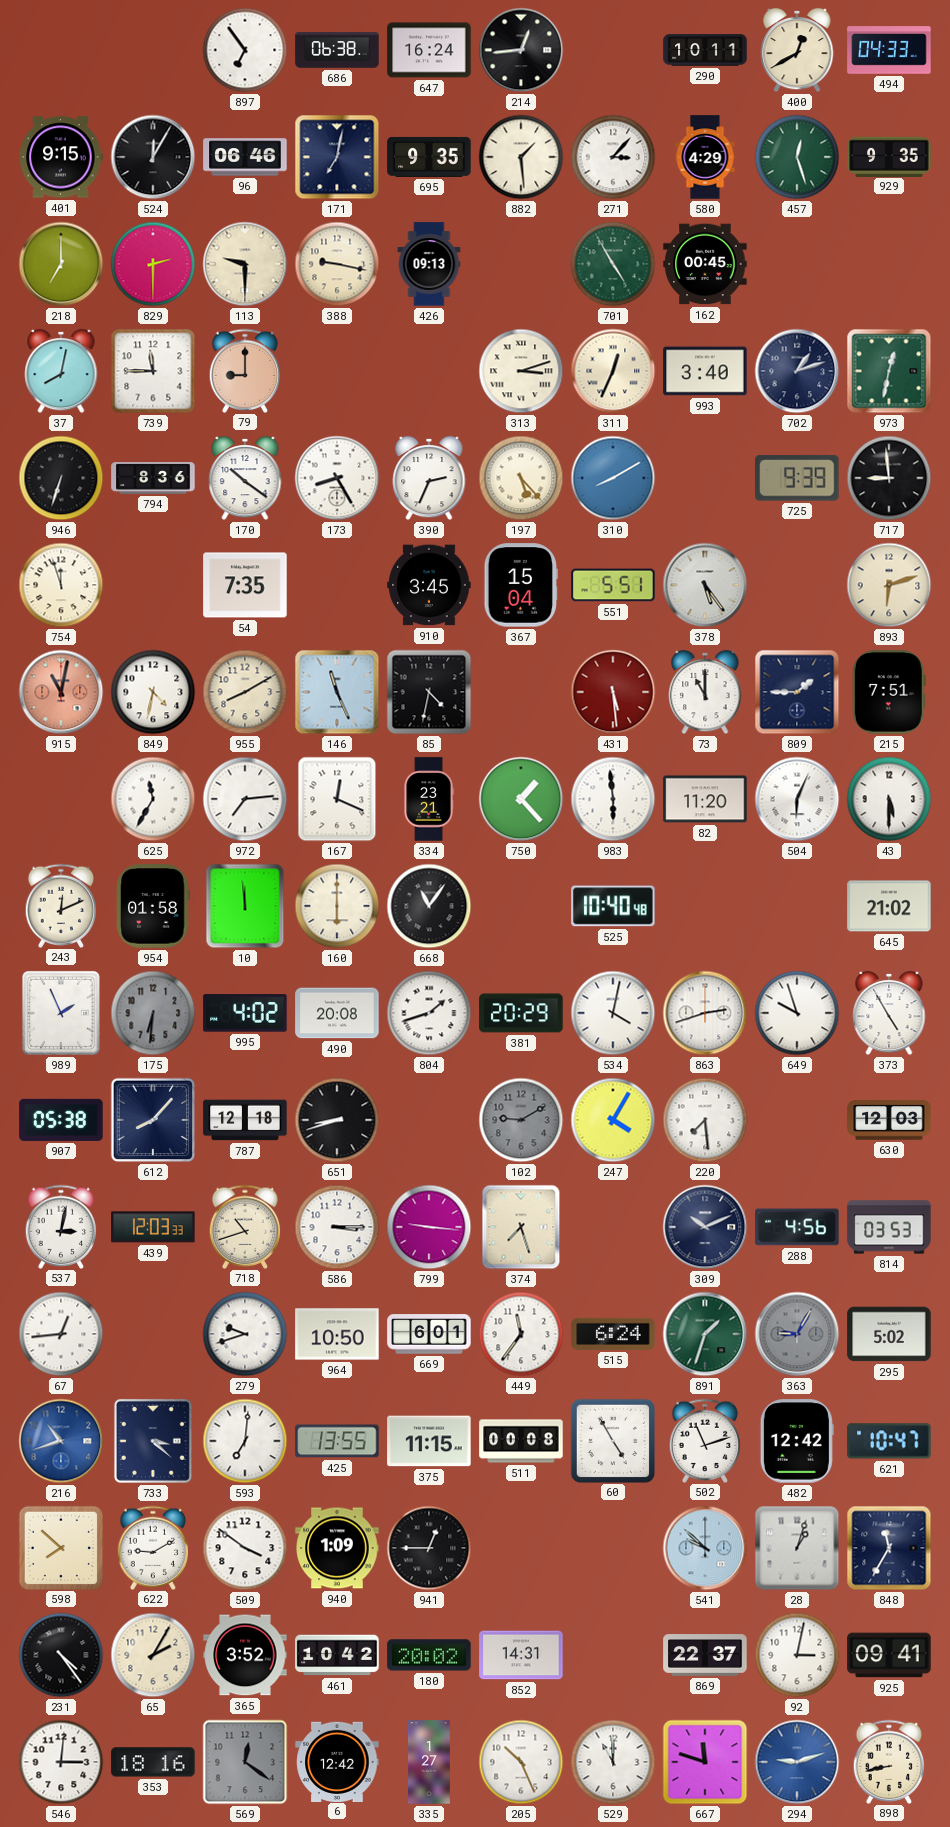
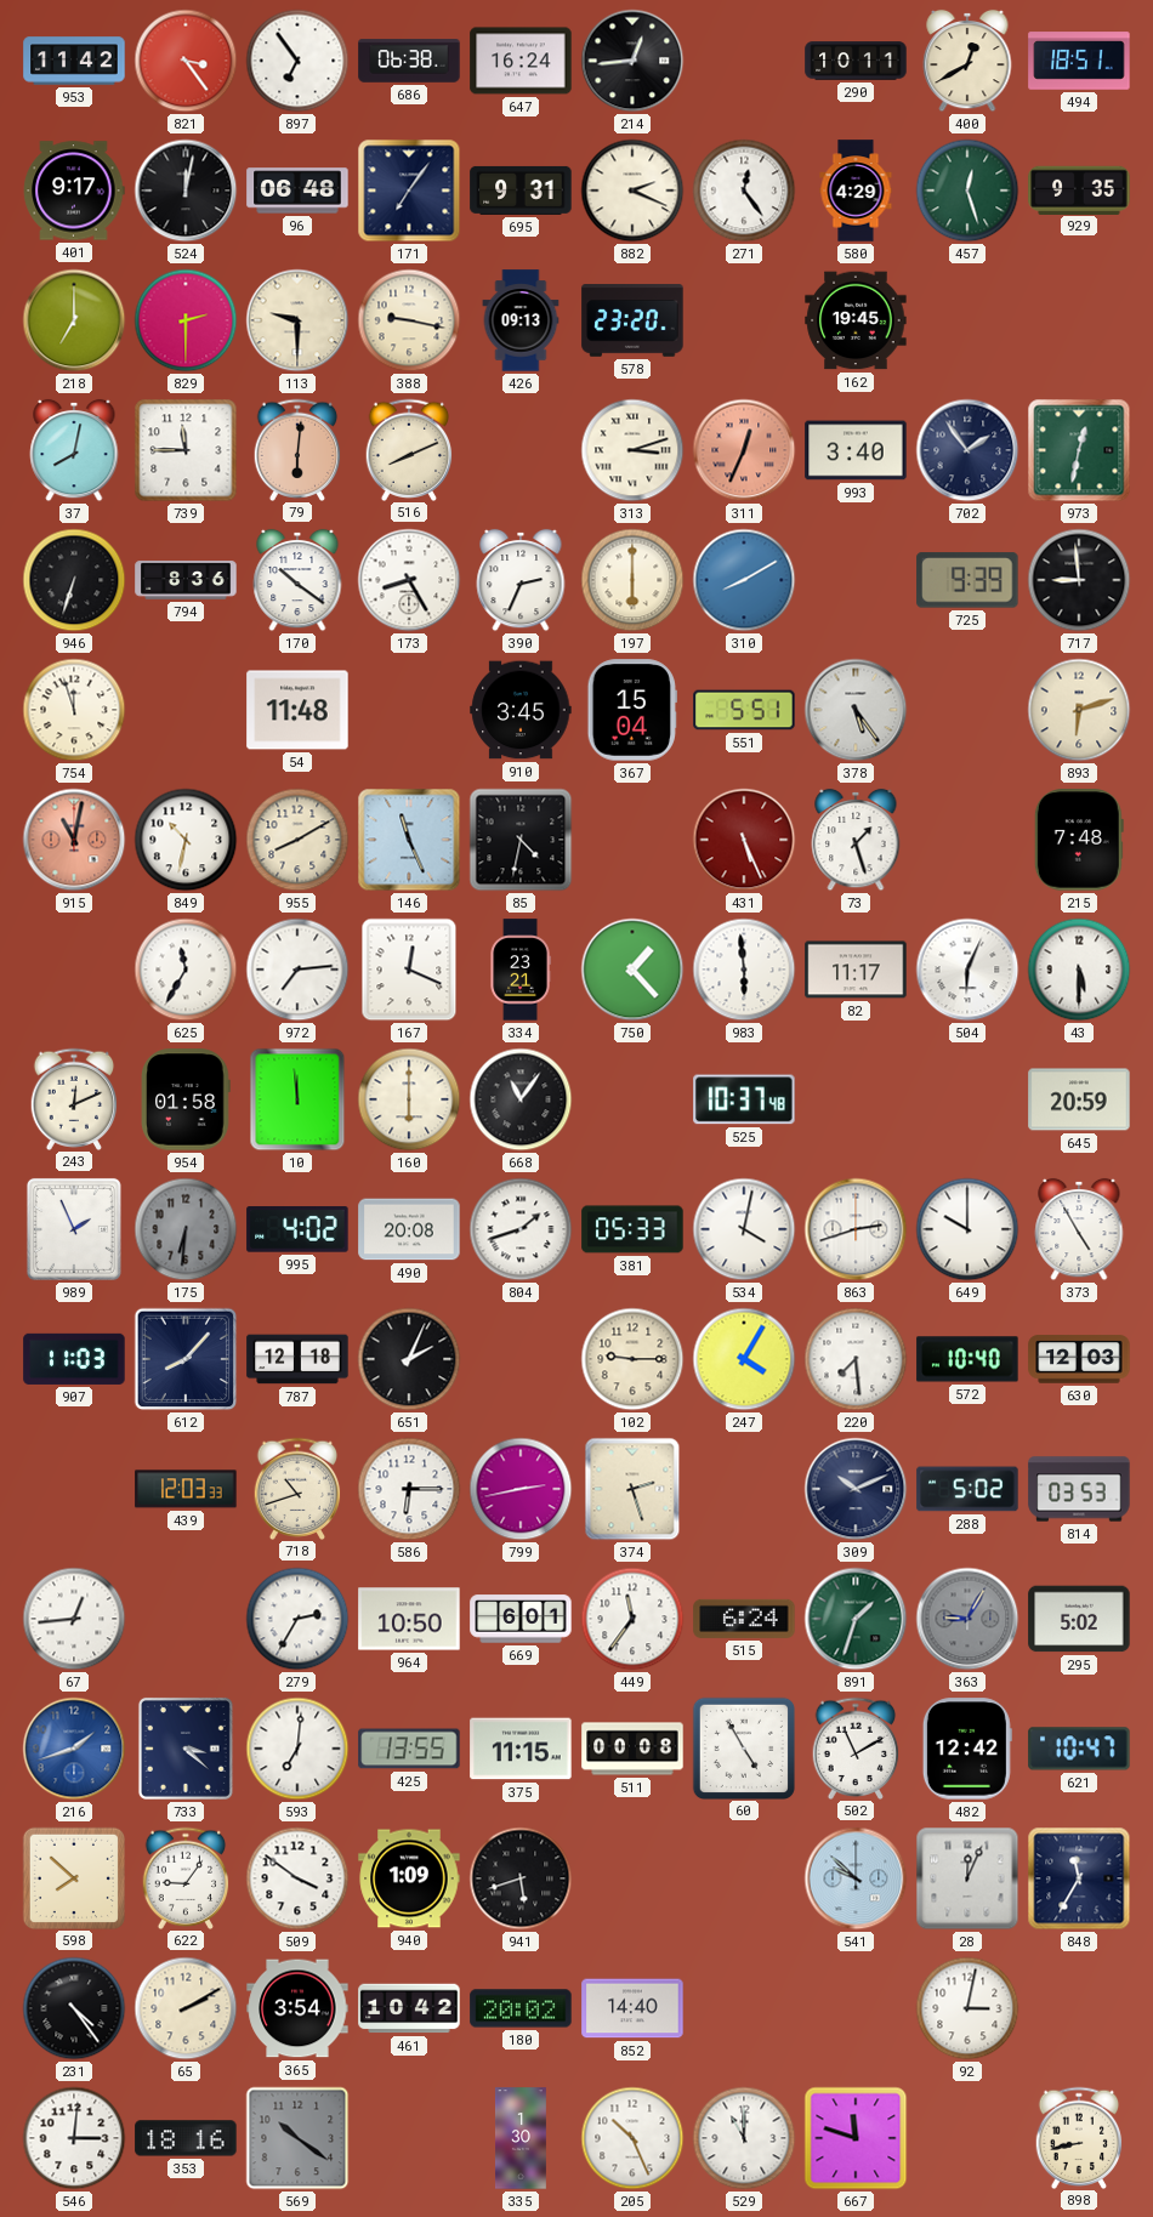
953: none -> 11:42 (74, 61)
821: none -> 3:24 (186, 61)
494: 04:33 -> 18:51 (1079, 61)
401: 9:15 -> 9:17 (74, 191)
524: 12:05 -> 12:02 (186, 191)
96: 06:46 -> 06:48 (297, 191)
171: 7:02 -> 7:06 (409, 191)
695: 9:35 -> 9:31 (521, 191)
882: 1:29 -> 2:19 (632, 191)
271: 3:07 -> 12:24 (744, 191)
578: none -> 23:20 (632, 320)
701: 4:55 -> none (613, 264)
162: 00:45 -> 19:45 (856, 320)
79: 9:00 -> 6:01 (297, 449)
516: none -> 8:11 (409, 449)
311 dial: cream -> salmon (744, 450)
702: 1:12 -> 1:54 (967, 450)
197: 5:23 -> 6:00 (632, 580)
54: 7:35 -> 11:48 (297, 710)
849: 4:32 -> 10:32 (186, 840)
431: 5:29 -> 5:26 (744, 840)
73: 11:00 -> 1:27 (856, 840)
809: 1:45 -> none (797, 692)
215: 7:51 -> 7:48 (1079, 840)
82: 11:20 -> 11:17 (856, 970)
525: 10:40 -> 10:37 (744, 1099)
645: 21:02 -> 20:59 (1079, 1099)
381: 20:29 -> 05:33 (632, 1229)
649: 9:57 -> 10:00 (967, 1229)
907: 05:38 -> 11:03 (74, 1359)
651: 8:42 -> 2:04 (409, 1359)
102: 9:10 -> 9:15 (632, 1359)
102 dial: grey -> cream (632, 1359)
572: none -> 10:40 (967, 1359)
537: 3:02 -> none (61, 1226)
586: 3:15 -> 6:15 (409, 1489)
799: 9:16 -> 2:43 (521, 1489)
374: 7:27 -> 2:27 (632, 1489)
288: 4:56 -> 5:02 (967, 1489)
279: 9:42 -> 2:35 (297, 1619)
216: 10:42 -> 1:42 (74, 1749)
502: 11:12 -> 11:10 (856, 1747)
622: 9:10 -> 9:06 (186, 1877)
941: 12:45 -> 5:42 (521, 1878)
28: 1:03 -> 12:04 (967, 1878)
65: 2:05 -> 2:10 (186, 2008)
365: 3:52 -> 3:54 (297, 2008)
852: 14:31 -> 14:40 (632, 2008)
869: 22:37 -> none (705, 1655)
925: 09:41 -> none (889, 1655)
569: 12:21 -> 10:21 (297, 2138)
6: 12:42 -> none (337, 1761)
335: 1:27 -> 1:30 (521, 2138)
294: 9:12 -> none (797, 1762)
